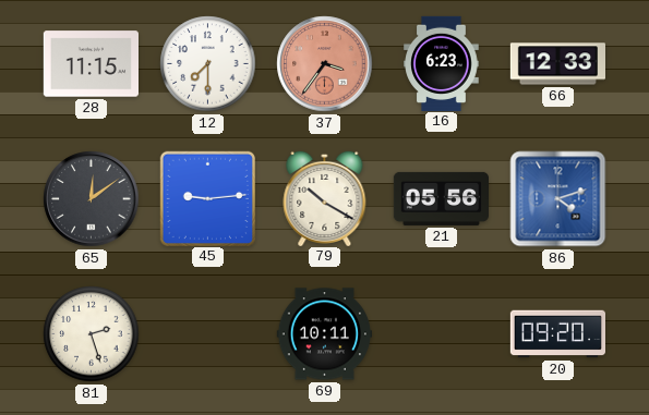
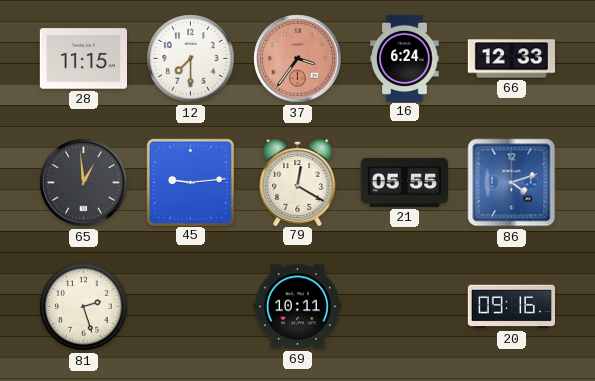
16: 6:23 -> 6:24 (405, 58)
65: 12:09 -> 12:59 (84, 183)
79: 10:20 -> 12:20 (298, 181)
21: 05:56 -> 05:55 (404, 182)
20: 09:20 -> 09:16 (511, 307)
